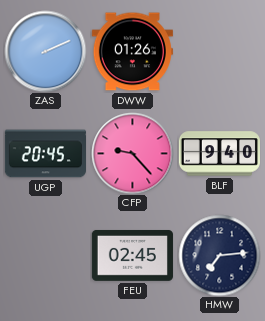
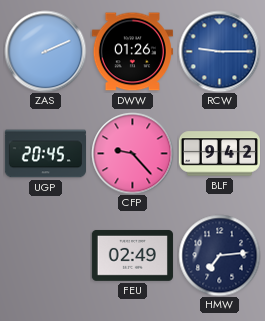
RCW: none -> 9:15 (219, 51)
BLF: 9:40 -> 9:42 (219, 154)
FEU: 02:45 -> 02:49 (132, 255)
